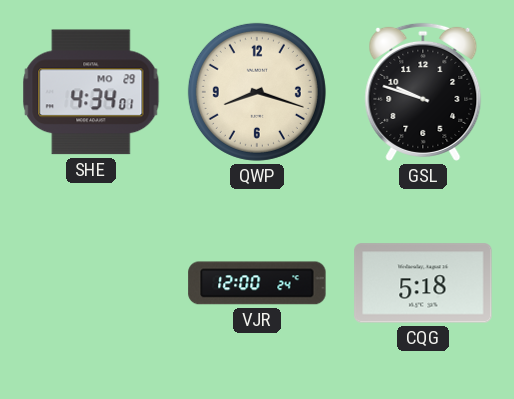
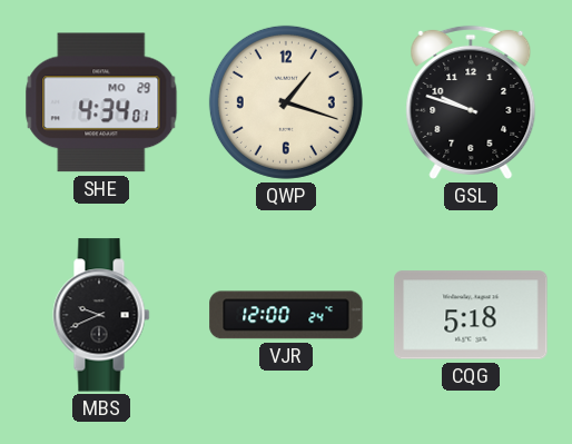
QWP: 8:18 -> 1:18 (286, 102)
MBS: none -> 9:41 (101, 315)
